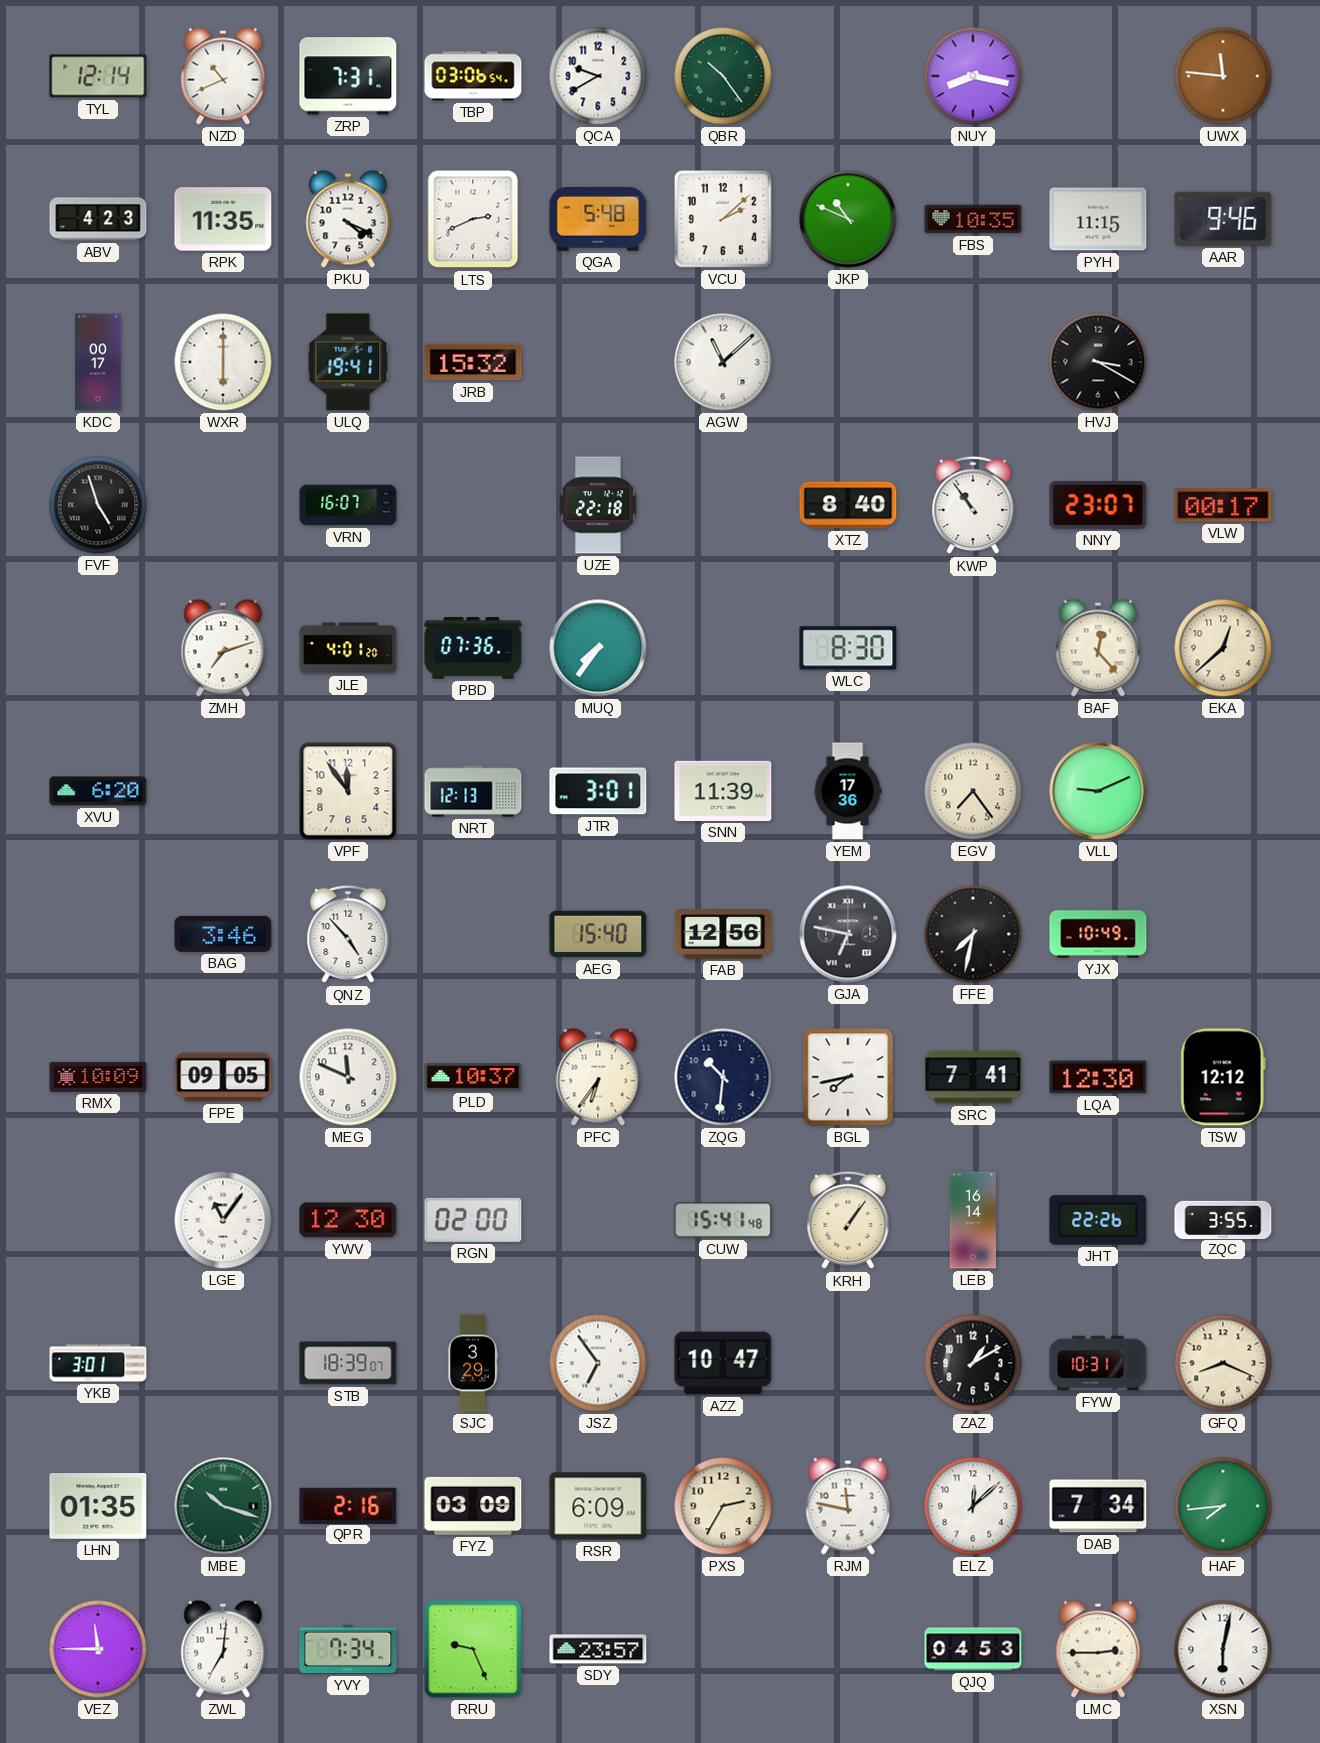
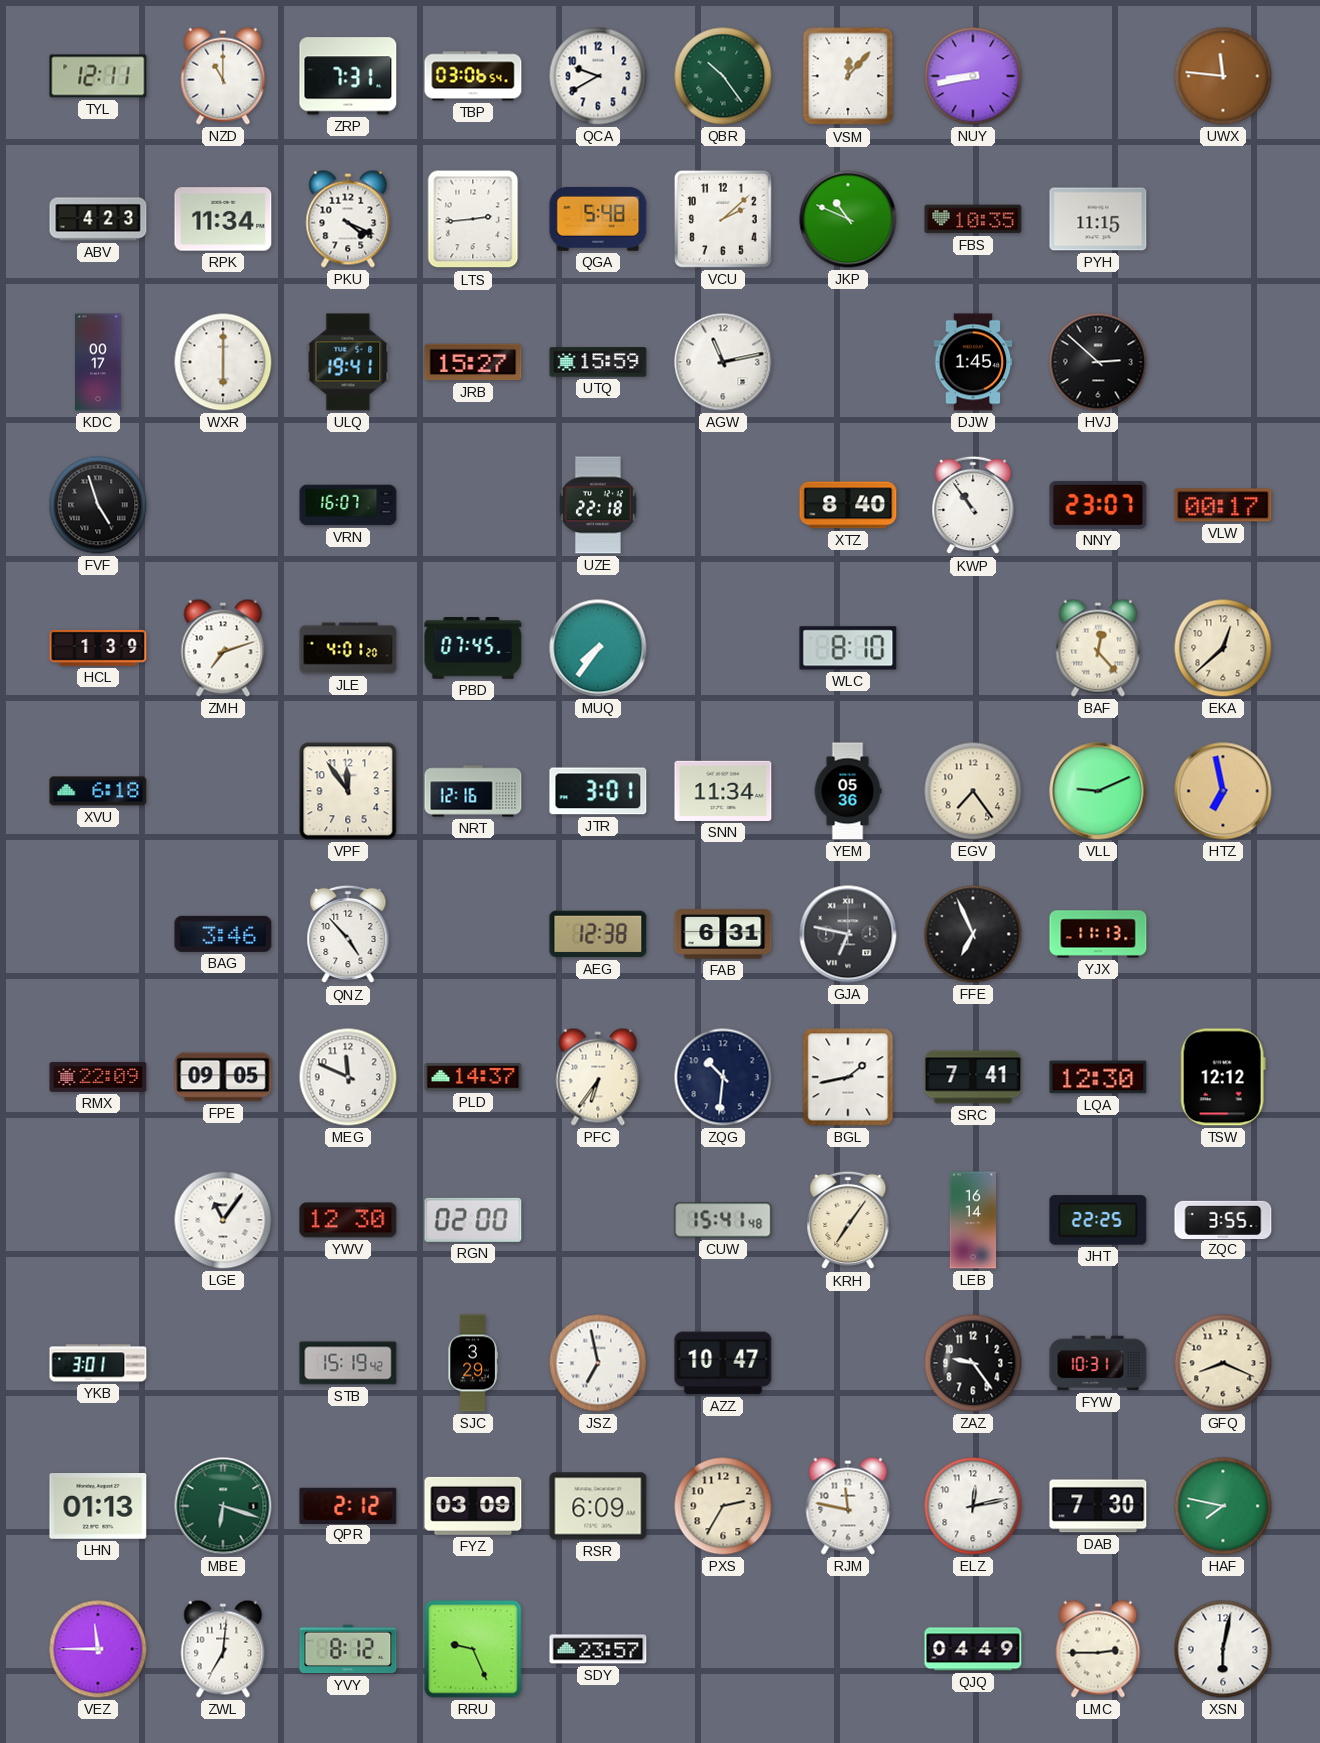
TYL: 12:14 -> 12:11 (98, 76)
NZD: 10:41 -> 11:00 (223, 76)
VSM: none -> 12:07 (848, 76)
NUY: 8:17 -> 8:43 (973, 76)
RPK: 11:35 -> 11:34 (223, 219)
LTS: 2:41 -> 2:44 (473, 219)
AAR: 9:46 -> none (1223, 219)
JRB: 15:32 -> 15:27 (473, 362)
UTQ: none -> 15:59 (598, 362)
AGW: 11:08 -> 11:13 (723, 362)
DJW: none -> 1:45 (973, 362)
HVJ: 3:20 -> 2:52 (1098, 362)
HCL: none -> 1:39 (98, 648)
PBD: 07:36 -> 07:45 (473, 648)
WLC: 8:30 -> 8:10 (848, 648)
XVU: 6:20 -> 6:18 (98, 791)
NRT: 12:13 -> 12:16 (473, 791)
SNN: 11:39 -> 11:34 (723, 791)
YEM: 17:36 -> 05:36 (848, 791)
HTZ: none -> 6:58 (1223, 791)
AEG: 15:40 -> 12:38 (598, 934)
FAB: 12:56 -> 6:31 (723, 934)
FFE: 7:32 -> 6:56 (973, 934)
YJX: 10:49 -> 11:13 (1098, 934)
RMX: 10:09 -> 22:09 (98, 1077)
PLD: 10:37 -> 14:37 (473, 1077)
BGL: 7:43 -> 1:43 (848, 1077)
KRH: 1:06 -> 7:06 (848, 1220)
JHT: 22:26 -> 22:25 (1098, 1220)
STB: 18:39 -> 15:19 (348, 1363)
JSZ: 6:54 -> 6:58 (598, 1363)
ZAZ: 1:10 -> 9:24 (973, 1363)
LHN: 01:35 -> 01:13 (98, 1507)
MBE: 10:18 -> 6:18 (223, 1506)
QPR: 2:16 -> 2:12 (348, 1505)
ELZ: 12:08 -> 12:13 (973, 1506)
DAB: 7:34 -> 7:30 (1098, 1506)
HAF: 7:44 -> 7:47 (1223, 1506)
YVY: 7:34 -> 8:12 (348, 1649)
QJQ: 04:53 -> 04:49 (973, 1649)
